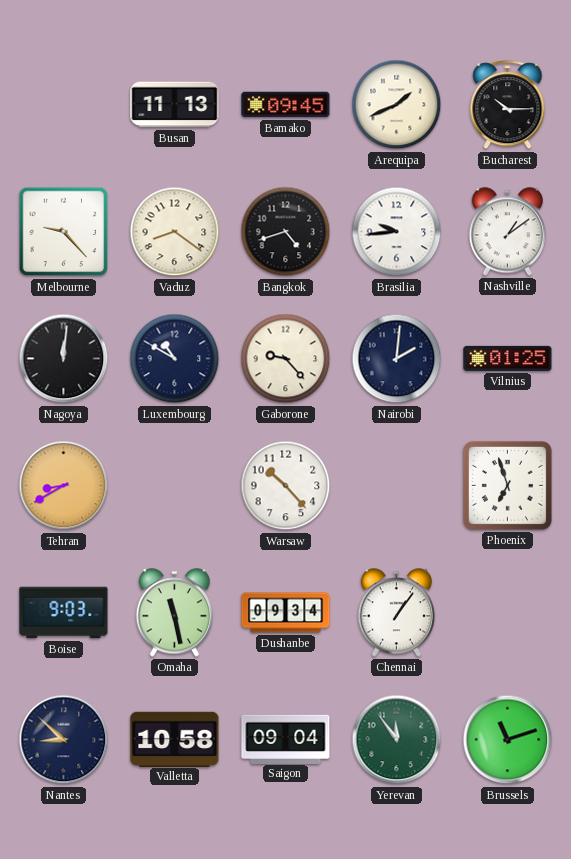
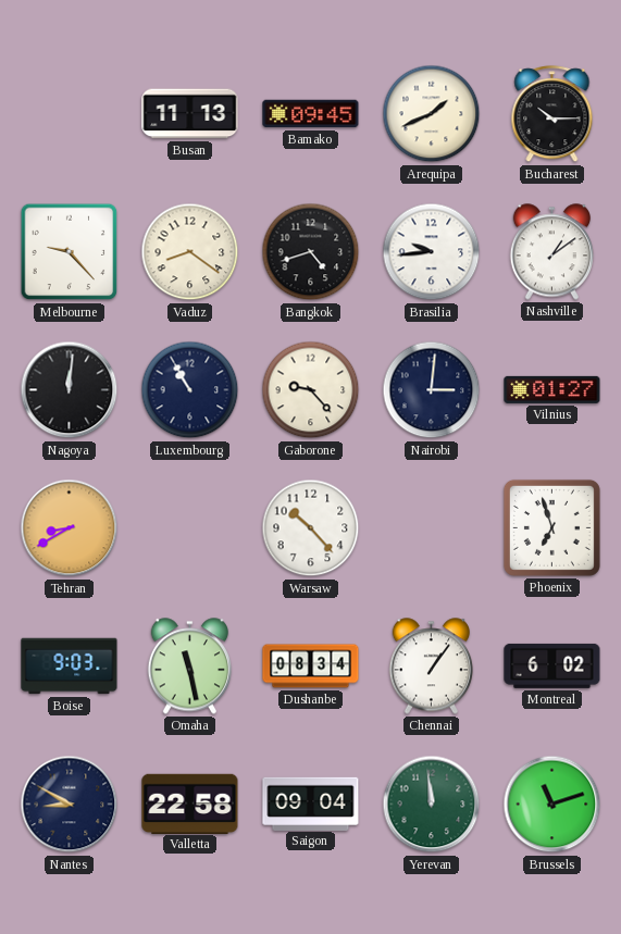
Luxembourg: 10:50 -> 10:55 (190, 390)
Nairobi: 2:01 -> 3:01 (432, 390)
Vilnius: 01:25 -> 01:27 (552, 389)
Dushanbe: 09:34 -> 08:34 (311, 667)
Montreal: none -> 6:02 (552, 665)
Nantes: 8:52 -> 8:50 (70, 805)
Valletta: 10:58 -> 22:58 (190, 804)
Yerevan: 11:54 -> 11:59 (432, 805)
